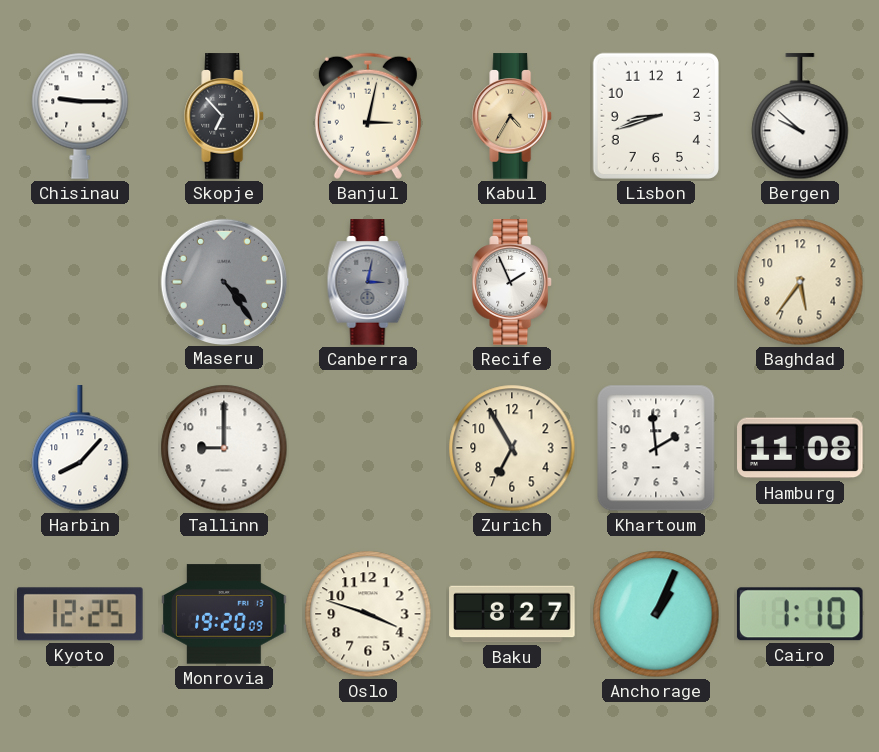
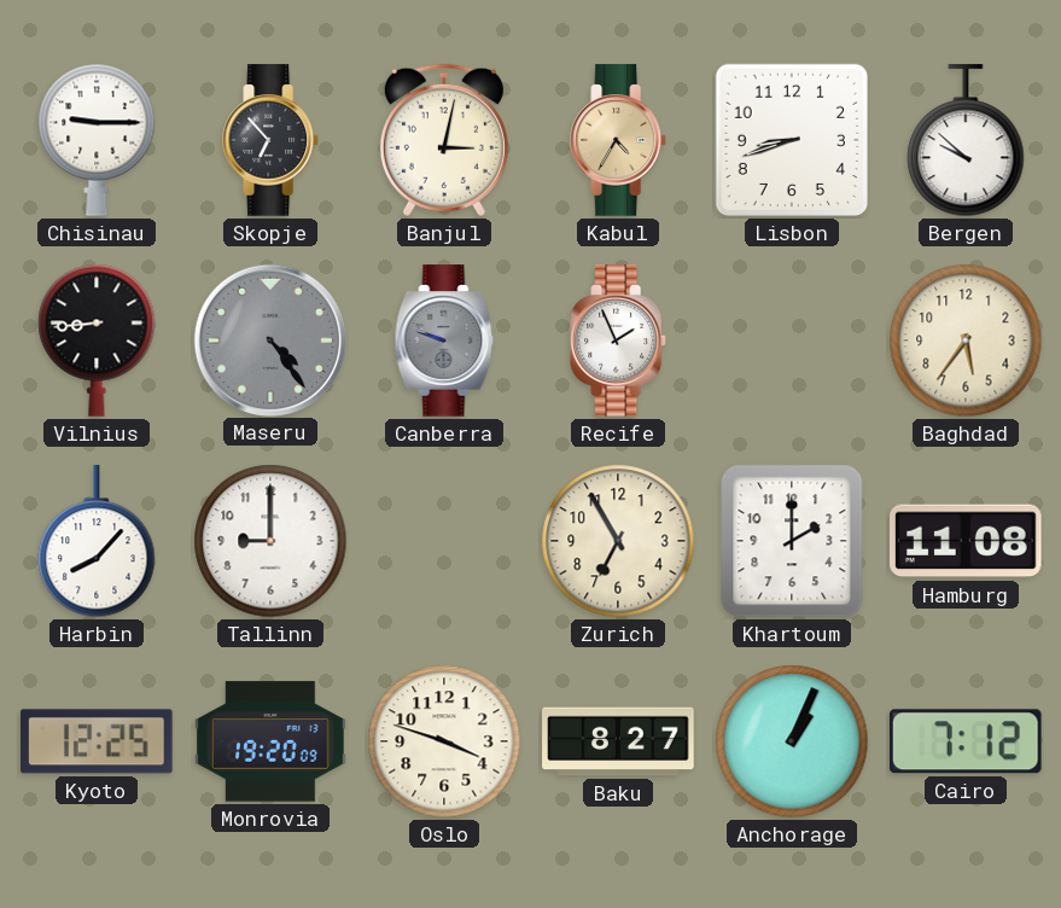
Vilnius: none -> 8:44 (97, 340)
Canberra: 3:02 -> 9:48 (444, 340)
Khartoum: 1:59 -> 2:00 (792, 541)
Cairo: 1:10 -> 7:12 (966, 741)
